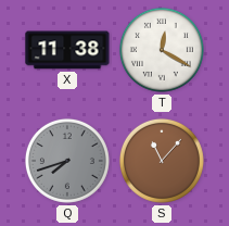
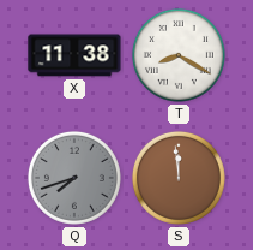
T: 12:20 -> 8:20 (179, 55)
S: 11:07 -> 11:59 (179, 178)
